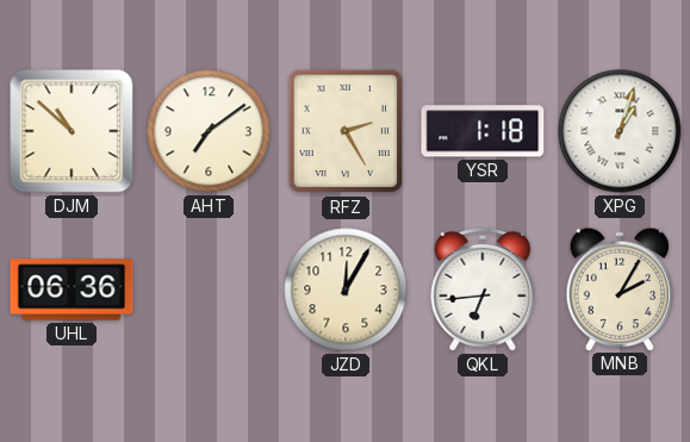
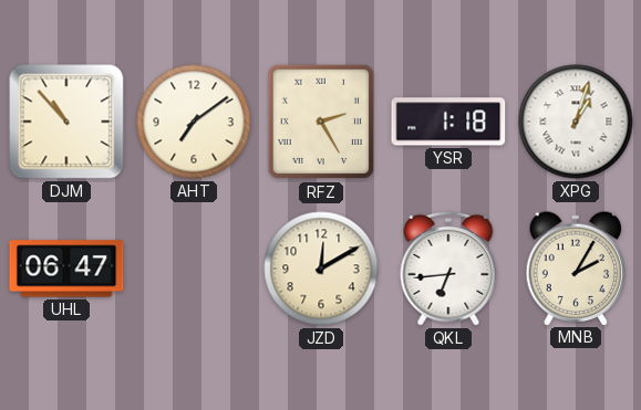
DJM: 10:52 -> 10:53 (66, 122)
UHL: 06:36 -> 06:47 (66, 269)
JZD: 12:05 -> 12:10 (321, 269)
